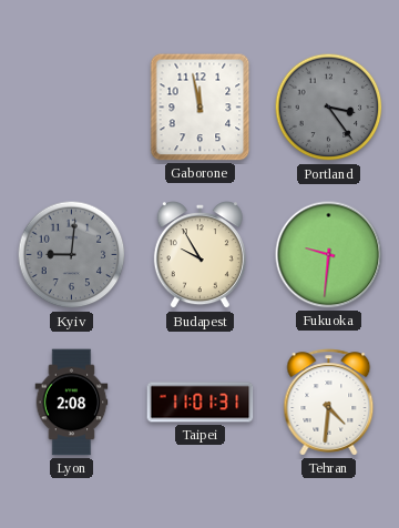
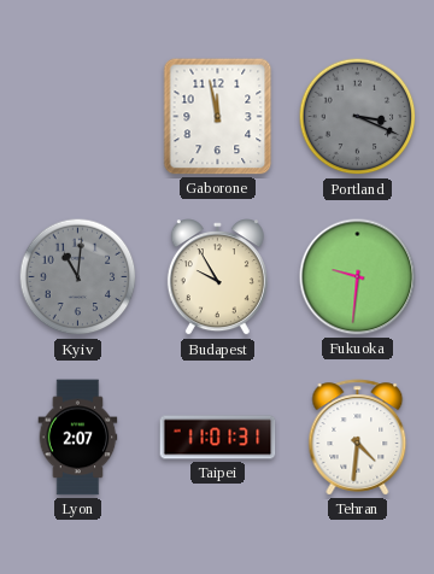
Portland: 3:24 -> 3:19 (358, 117)
Kyiv: 9:01 -> 11:01 (78, 277)
Lyon: 2:08 -> 2:07 (78, 438)
